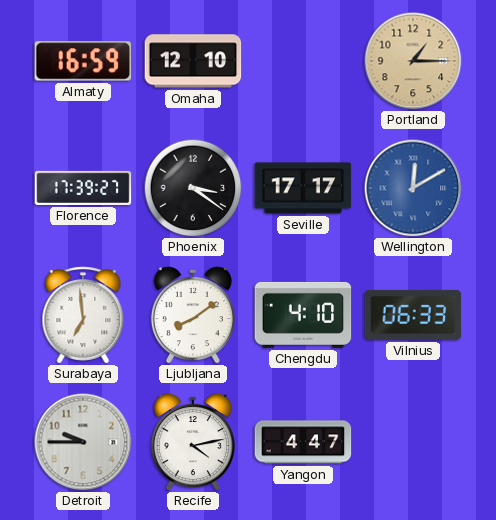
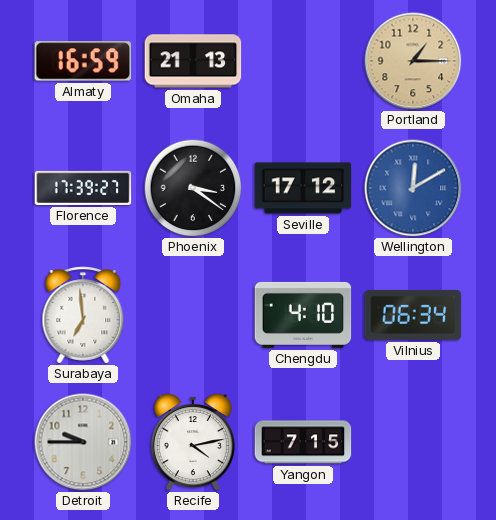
Omaha: 12:10 -> 21:13 (193, 61)
Seville: 17:17 -> 17:12 (303, 188)
Ljubljana: 8:09 -> none (193, 315)
Vilnius: 06:33 -> 06:34 (413, 315)
Yangon: 4:47 -> 7:15 (303, 442)
